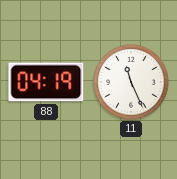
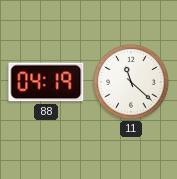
11: 11:26 -> 11:22 (131, 82)
